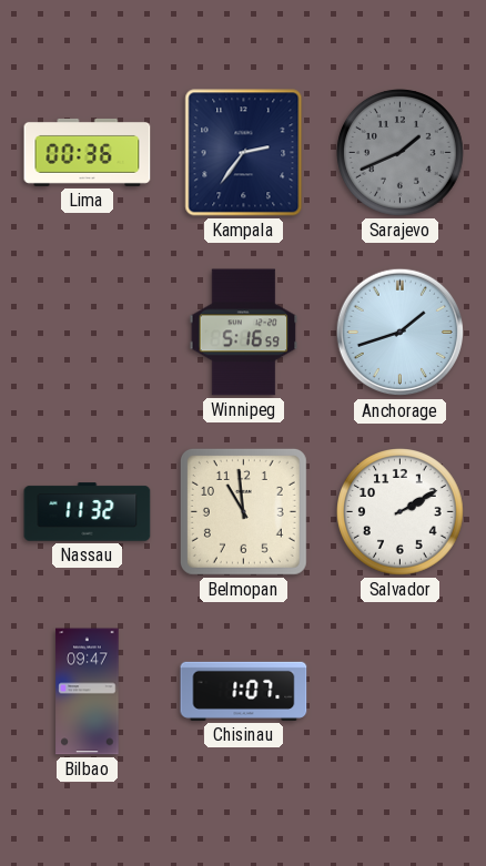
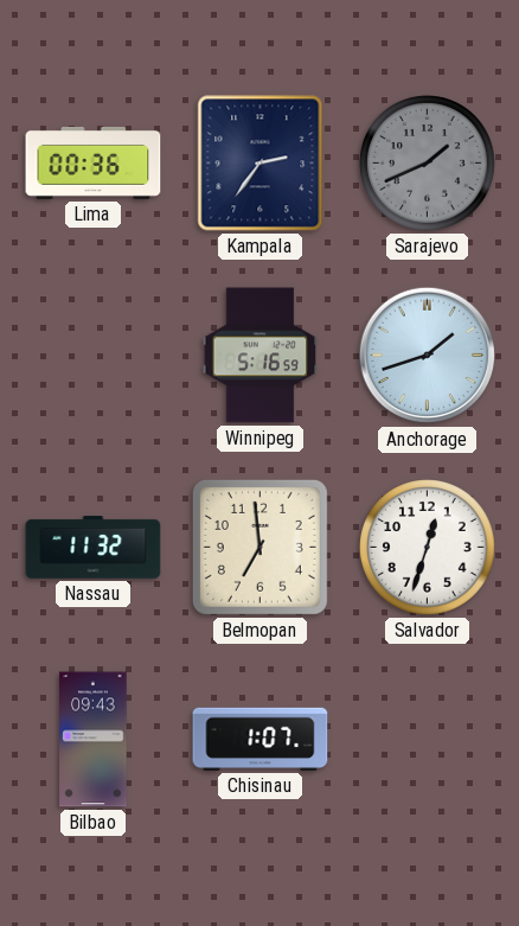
Belmopan: 10:59 -> 6:59 (259, 547)
Salvador: 2:10 -> 12:33 (428, 548)
Bilbao: 09:47 -> 09:43 (94, 740)
